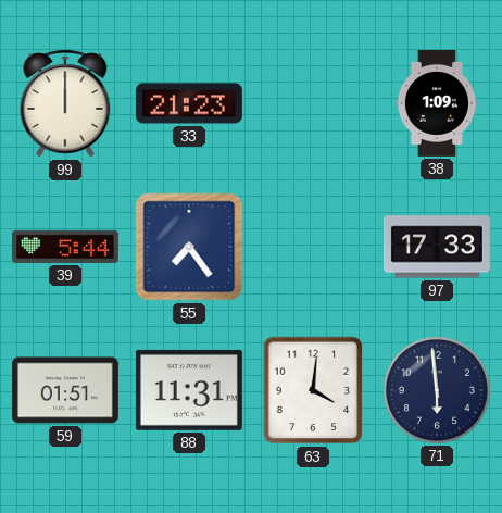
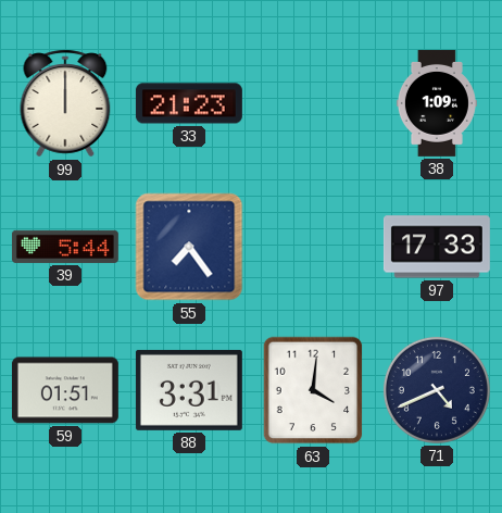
88: 11:31 -> 3:31 (189, 390)
71: 5:59 -> 4:41 (437, 390)
